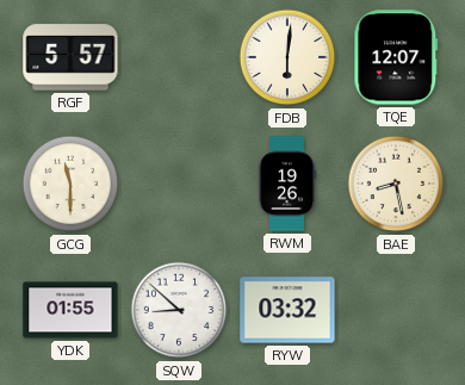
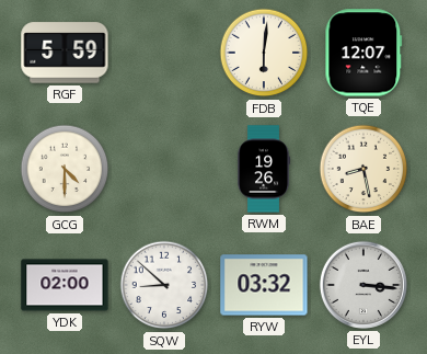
RGF: 5:57 -> 5:59 (65, 53)
GCG: 11:30 -> 4:30 (65, 169)
YDK: 01:55 -> 02:00 (65, 285)
EYL: none -> 3:16 (363, 285)
